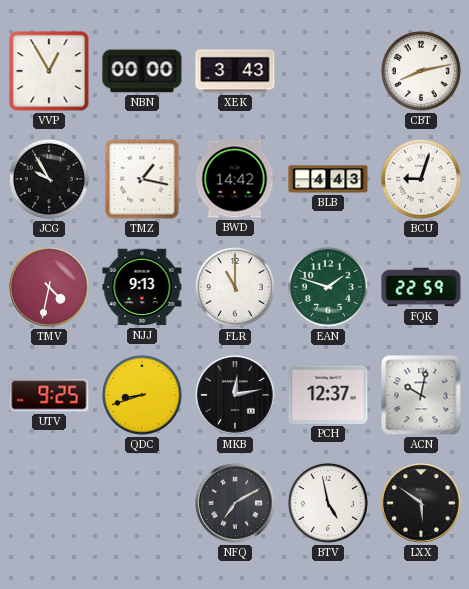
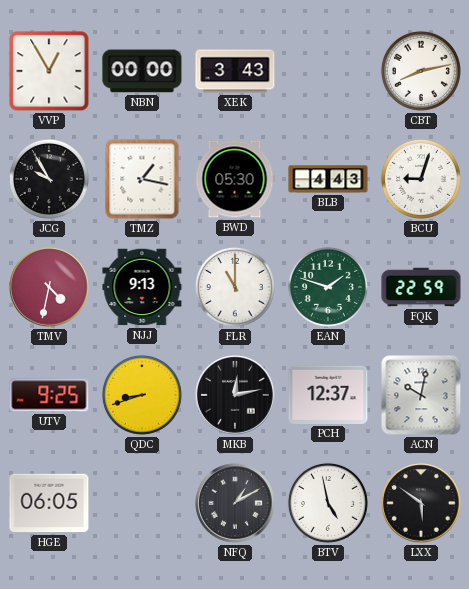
BWD: 14:42 -> 05:30 (235, 179)
HGE: none -> 06:05 (49, 503)
NFQ: 7:10 -> 1:10 (235, 503)
